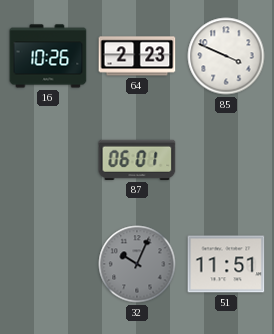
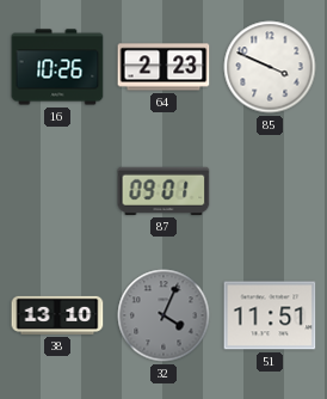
87: 06:01 -> 09:01 (163, 191)
38: none -> 13:10 (57, 315)
32: 10:04 -> 4:04 (163, 315)
